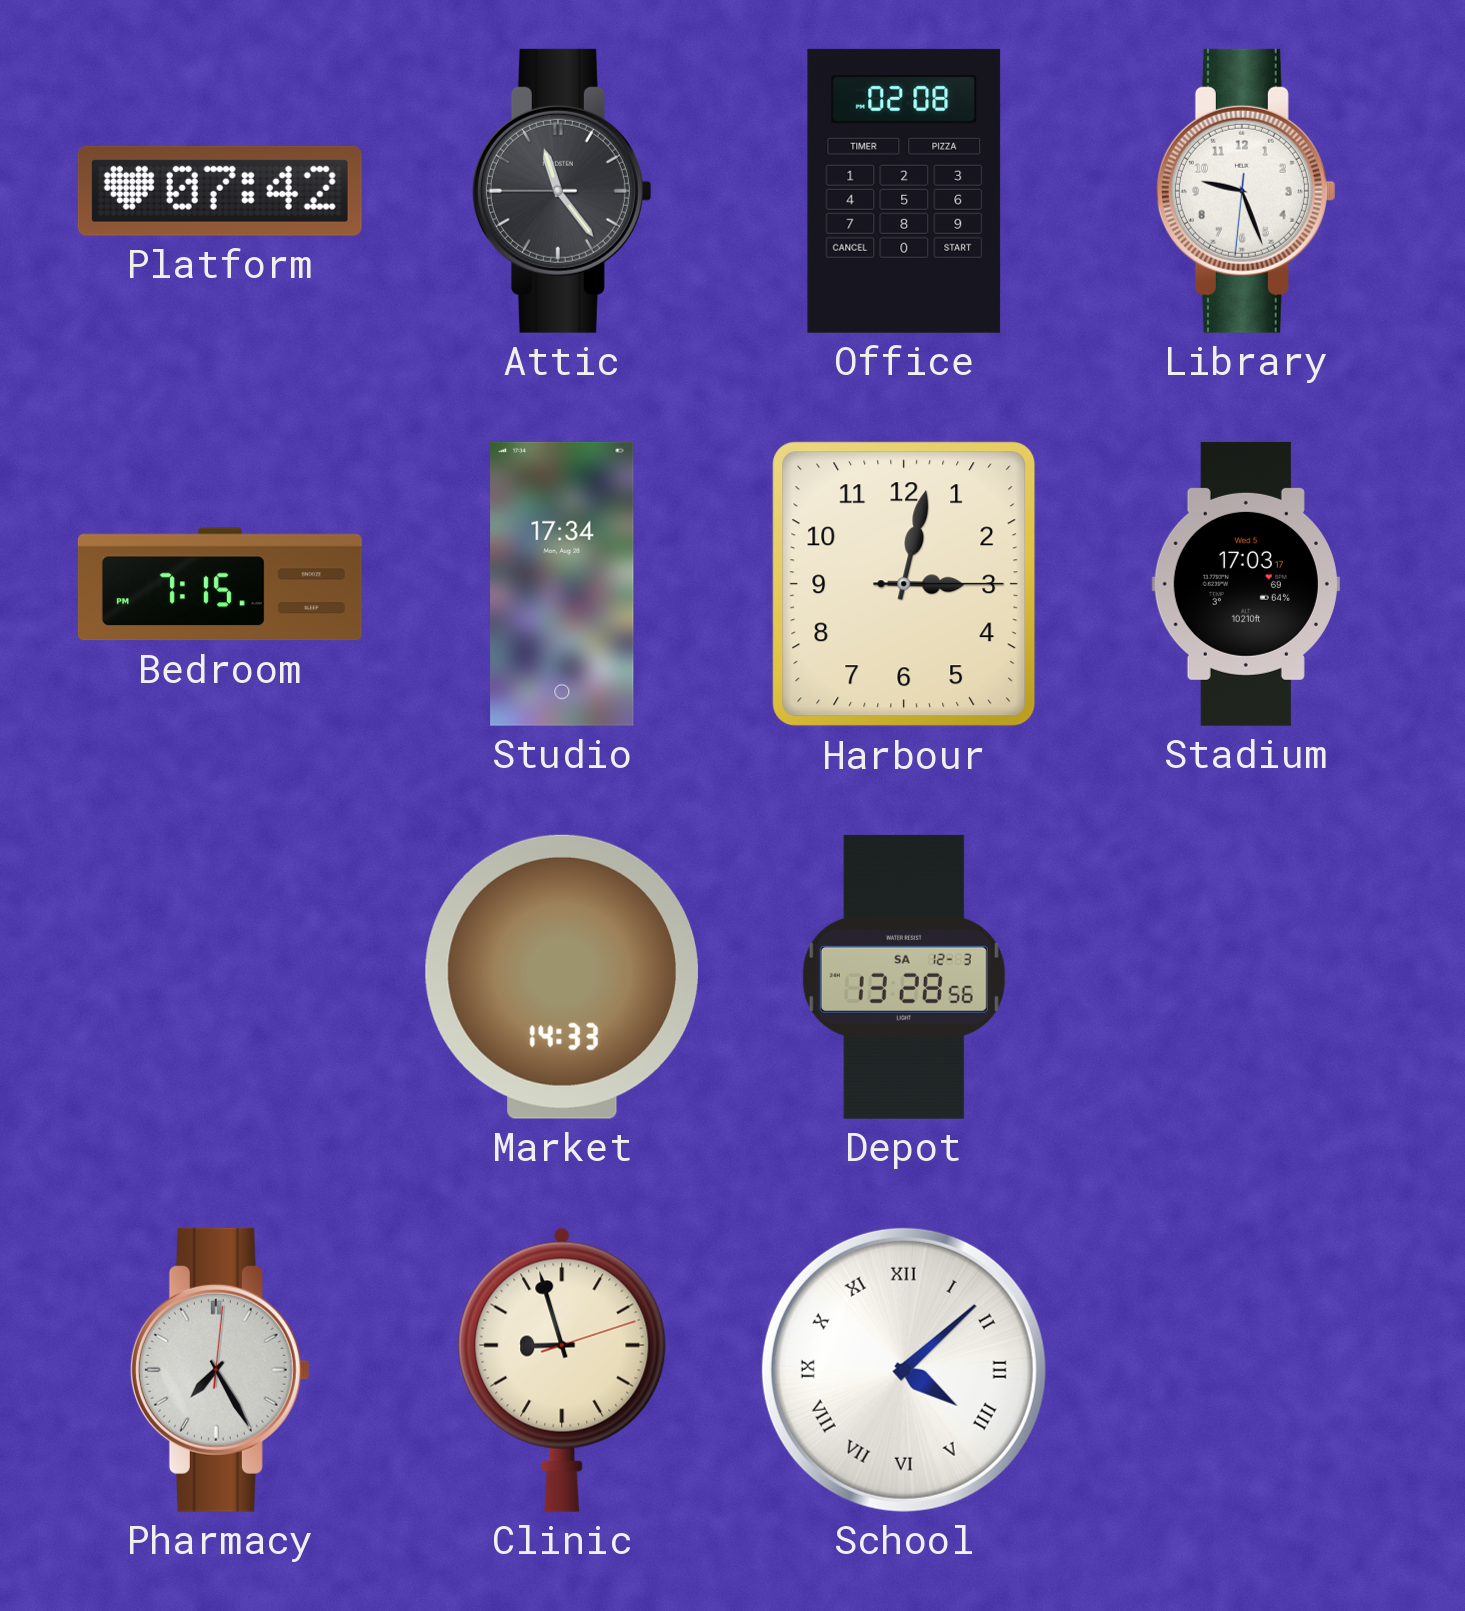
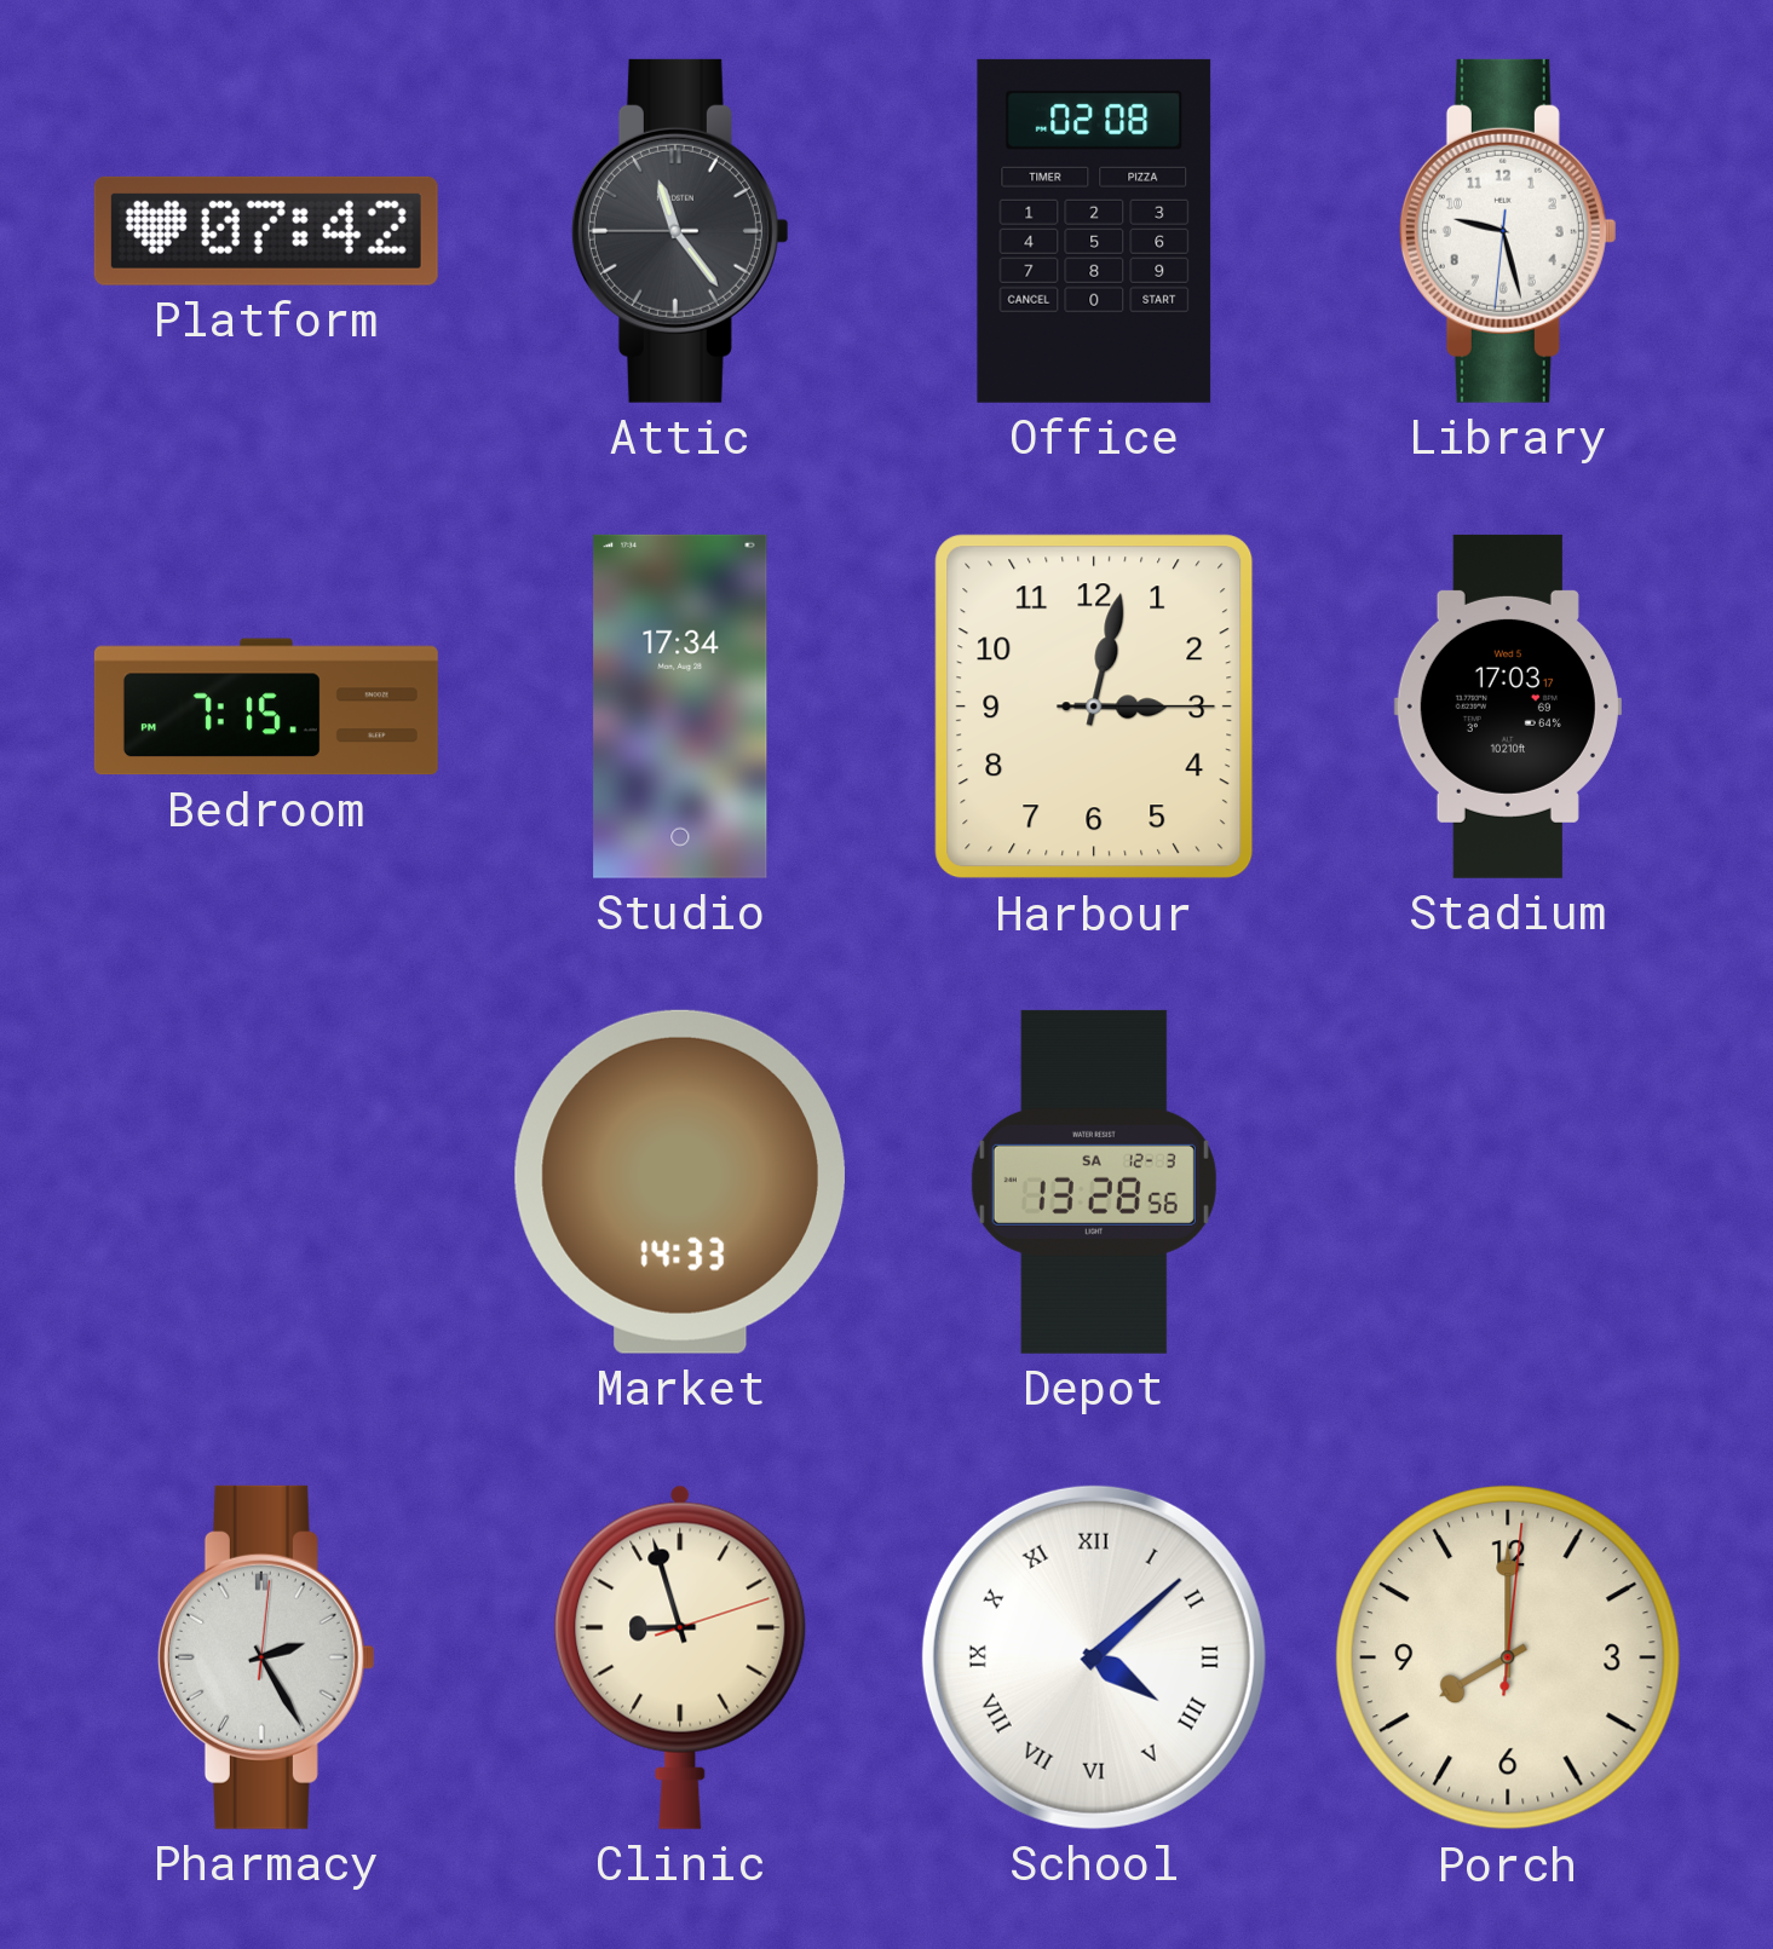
Library: 9:26 -> 9:27 (1508, 231)
Pharmacy: 7:25 -> 2:25 (266, 1657)
Porch: none -> 8:00 (1508, 1657)
